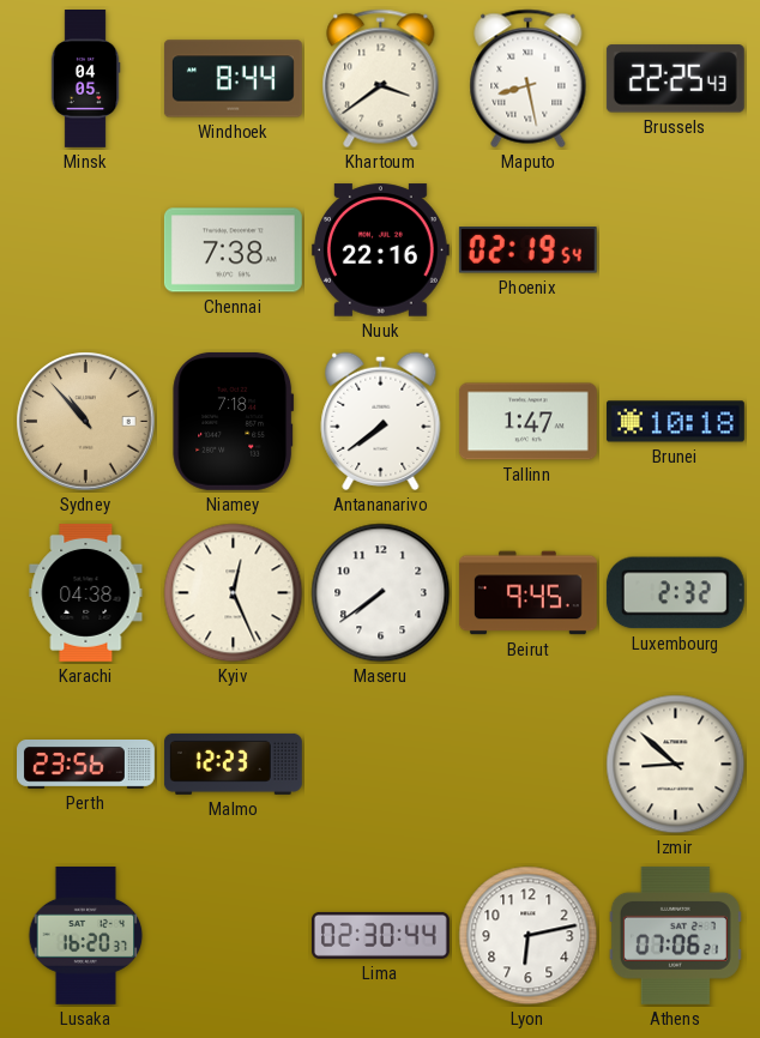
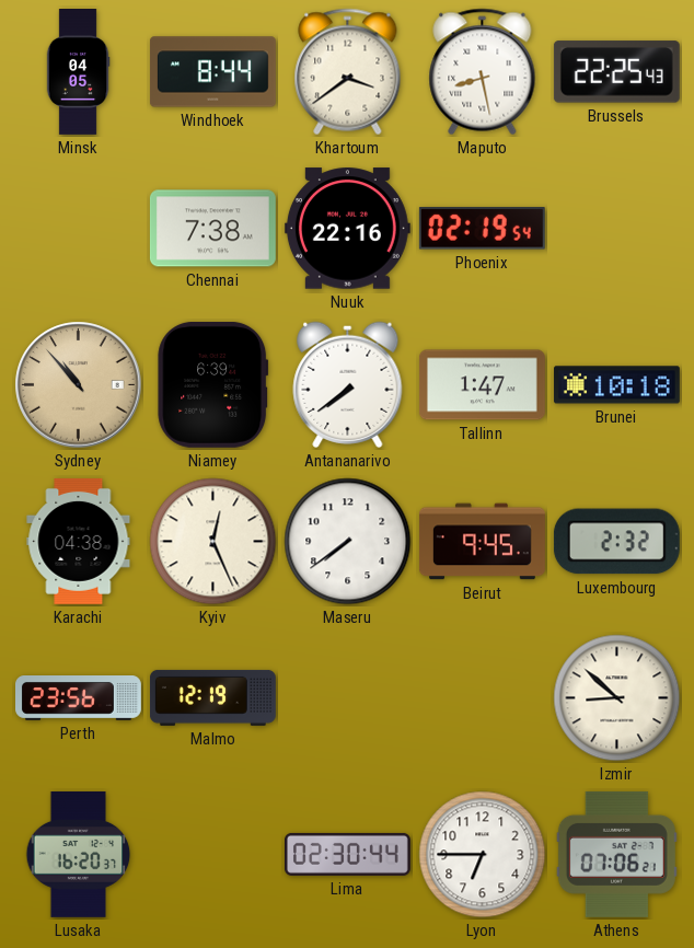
Niamey: 7:18 -> 6:39 (213, 384)
Malmo: 12:23 -> 12:19 (212, 697)
Lyon: 6:13 -> 6:45 (483, 855)
